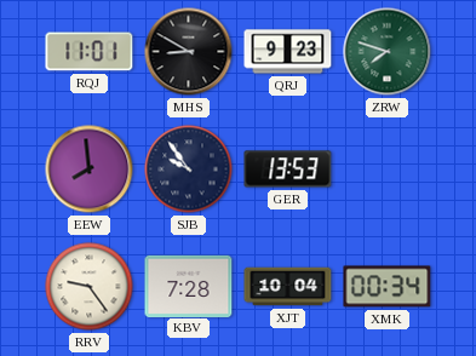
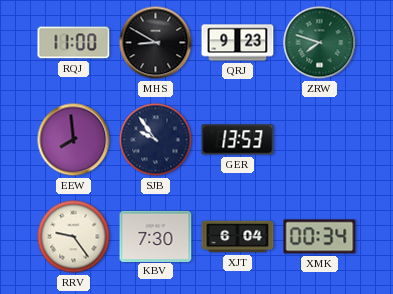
RQJ: 11:01 -> 11:00 (74, 43)
KBV: 7:28 -> 7:30 (156, 236)
XJT: 10:04 -> 6:04 (238, 237)
